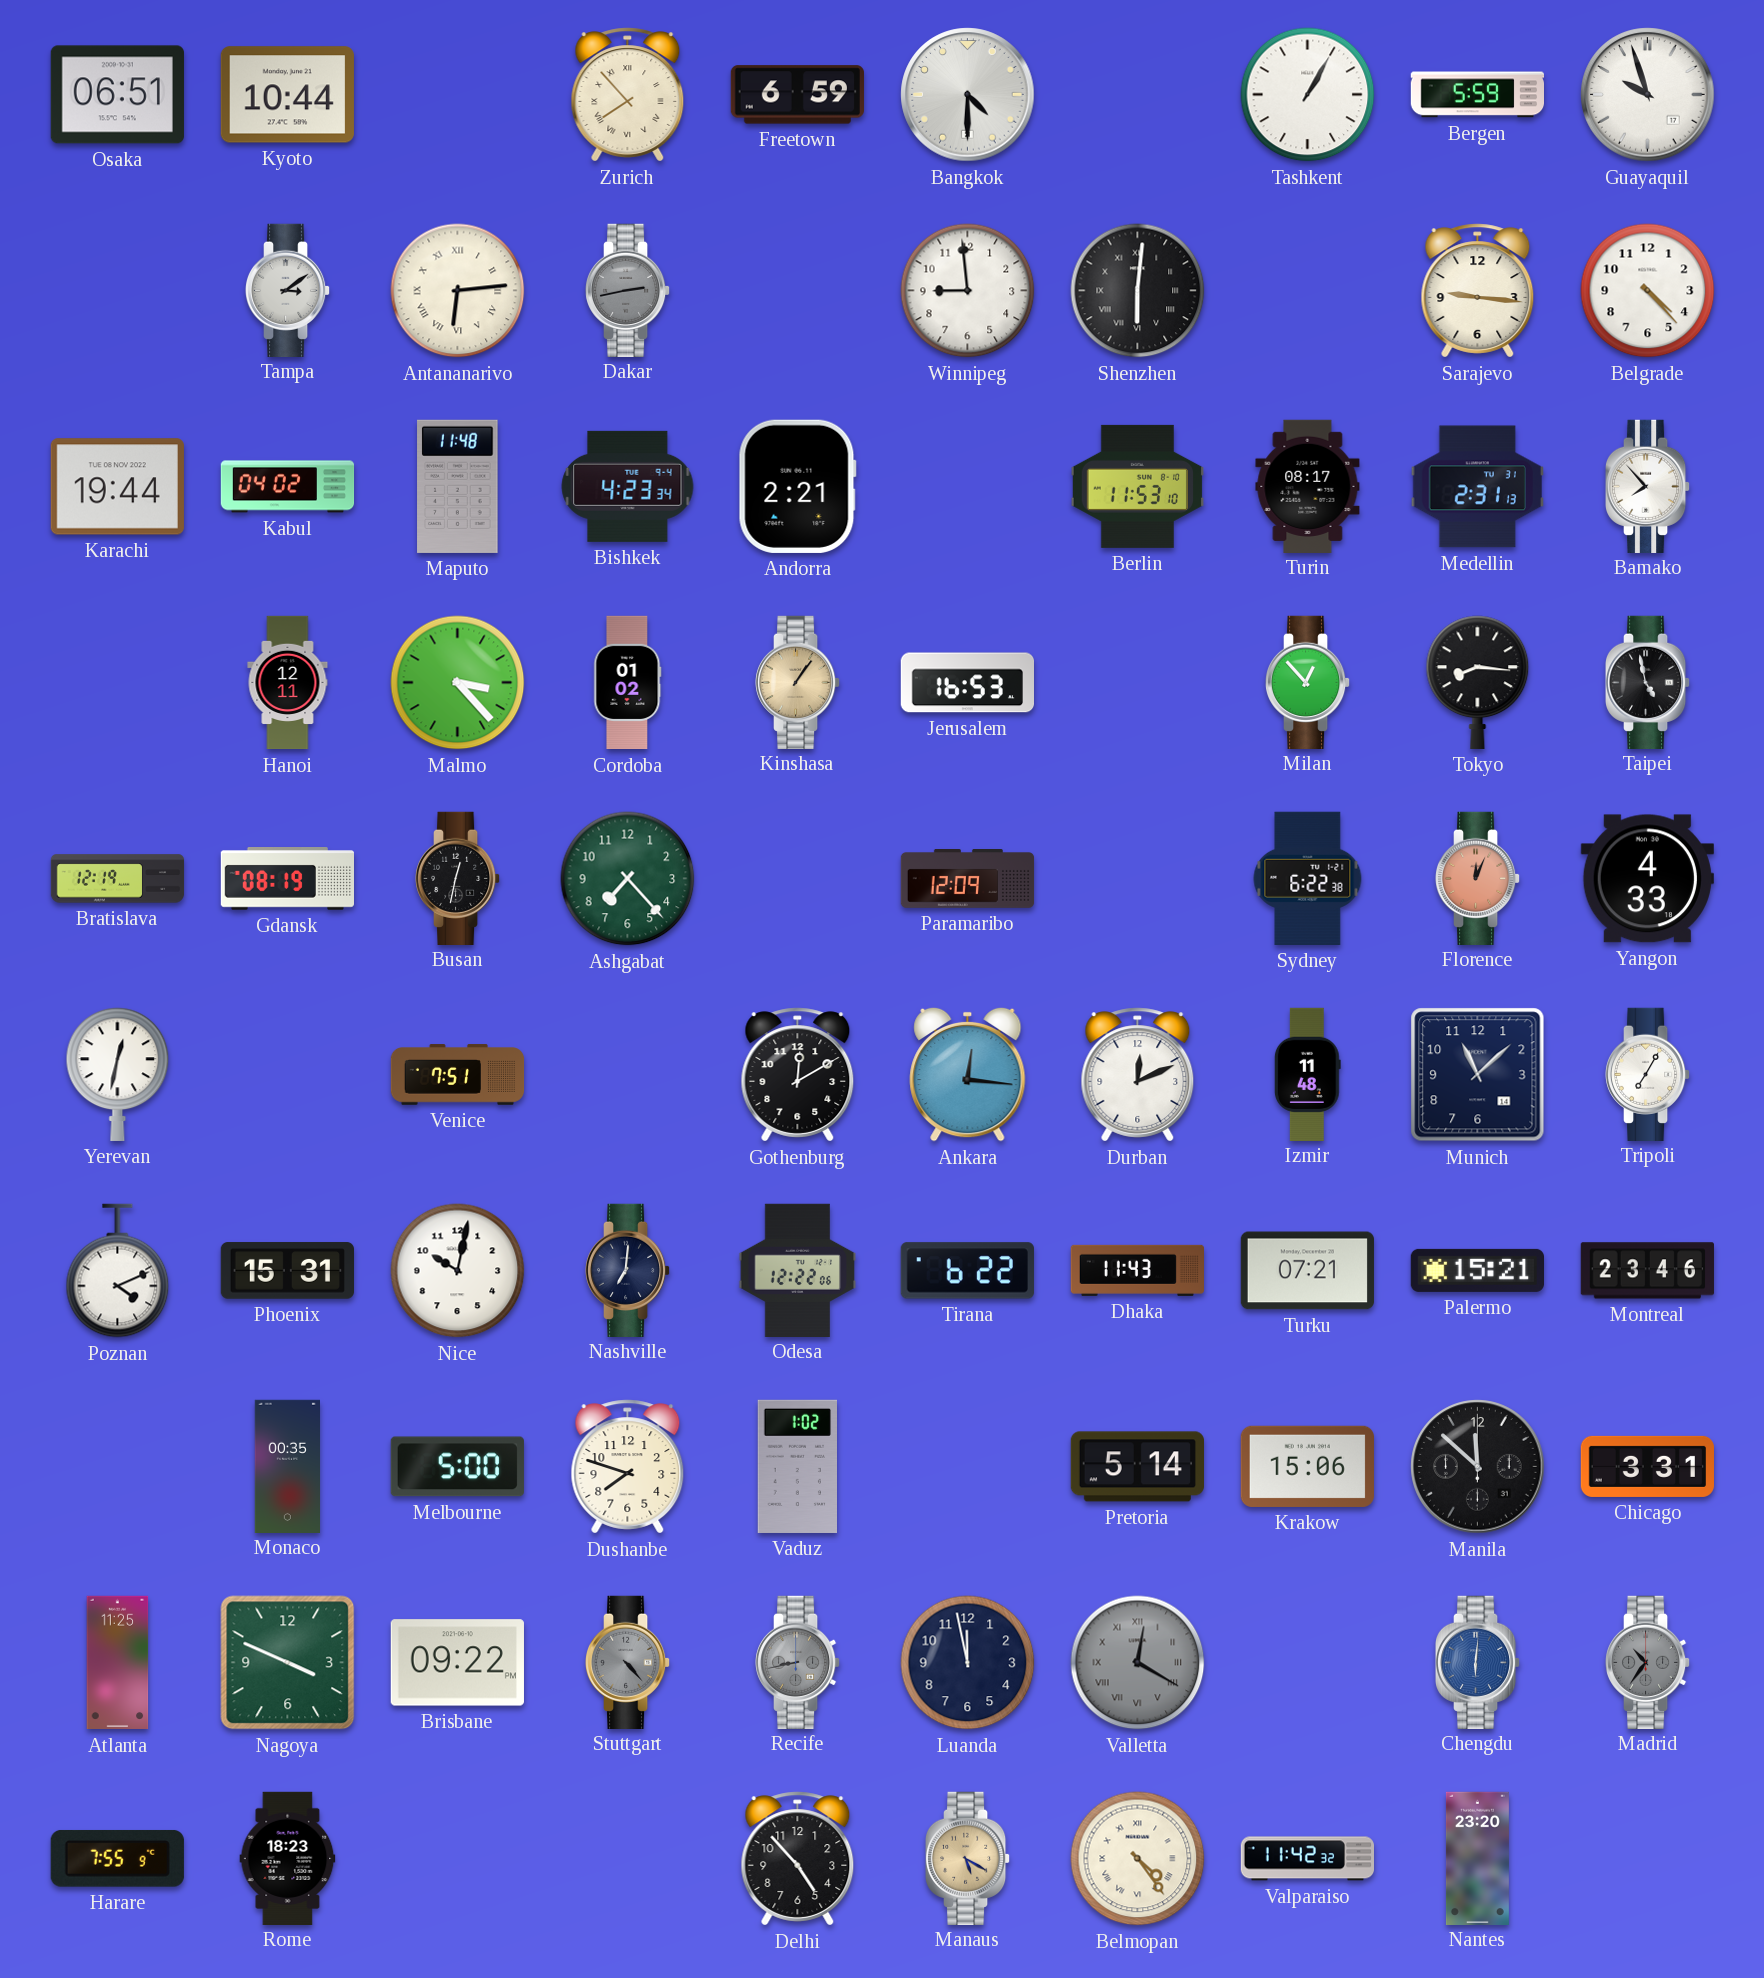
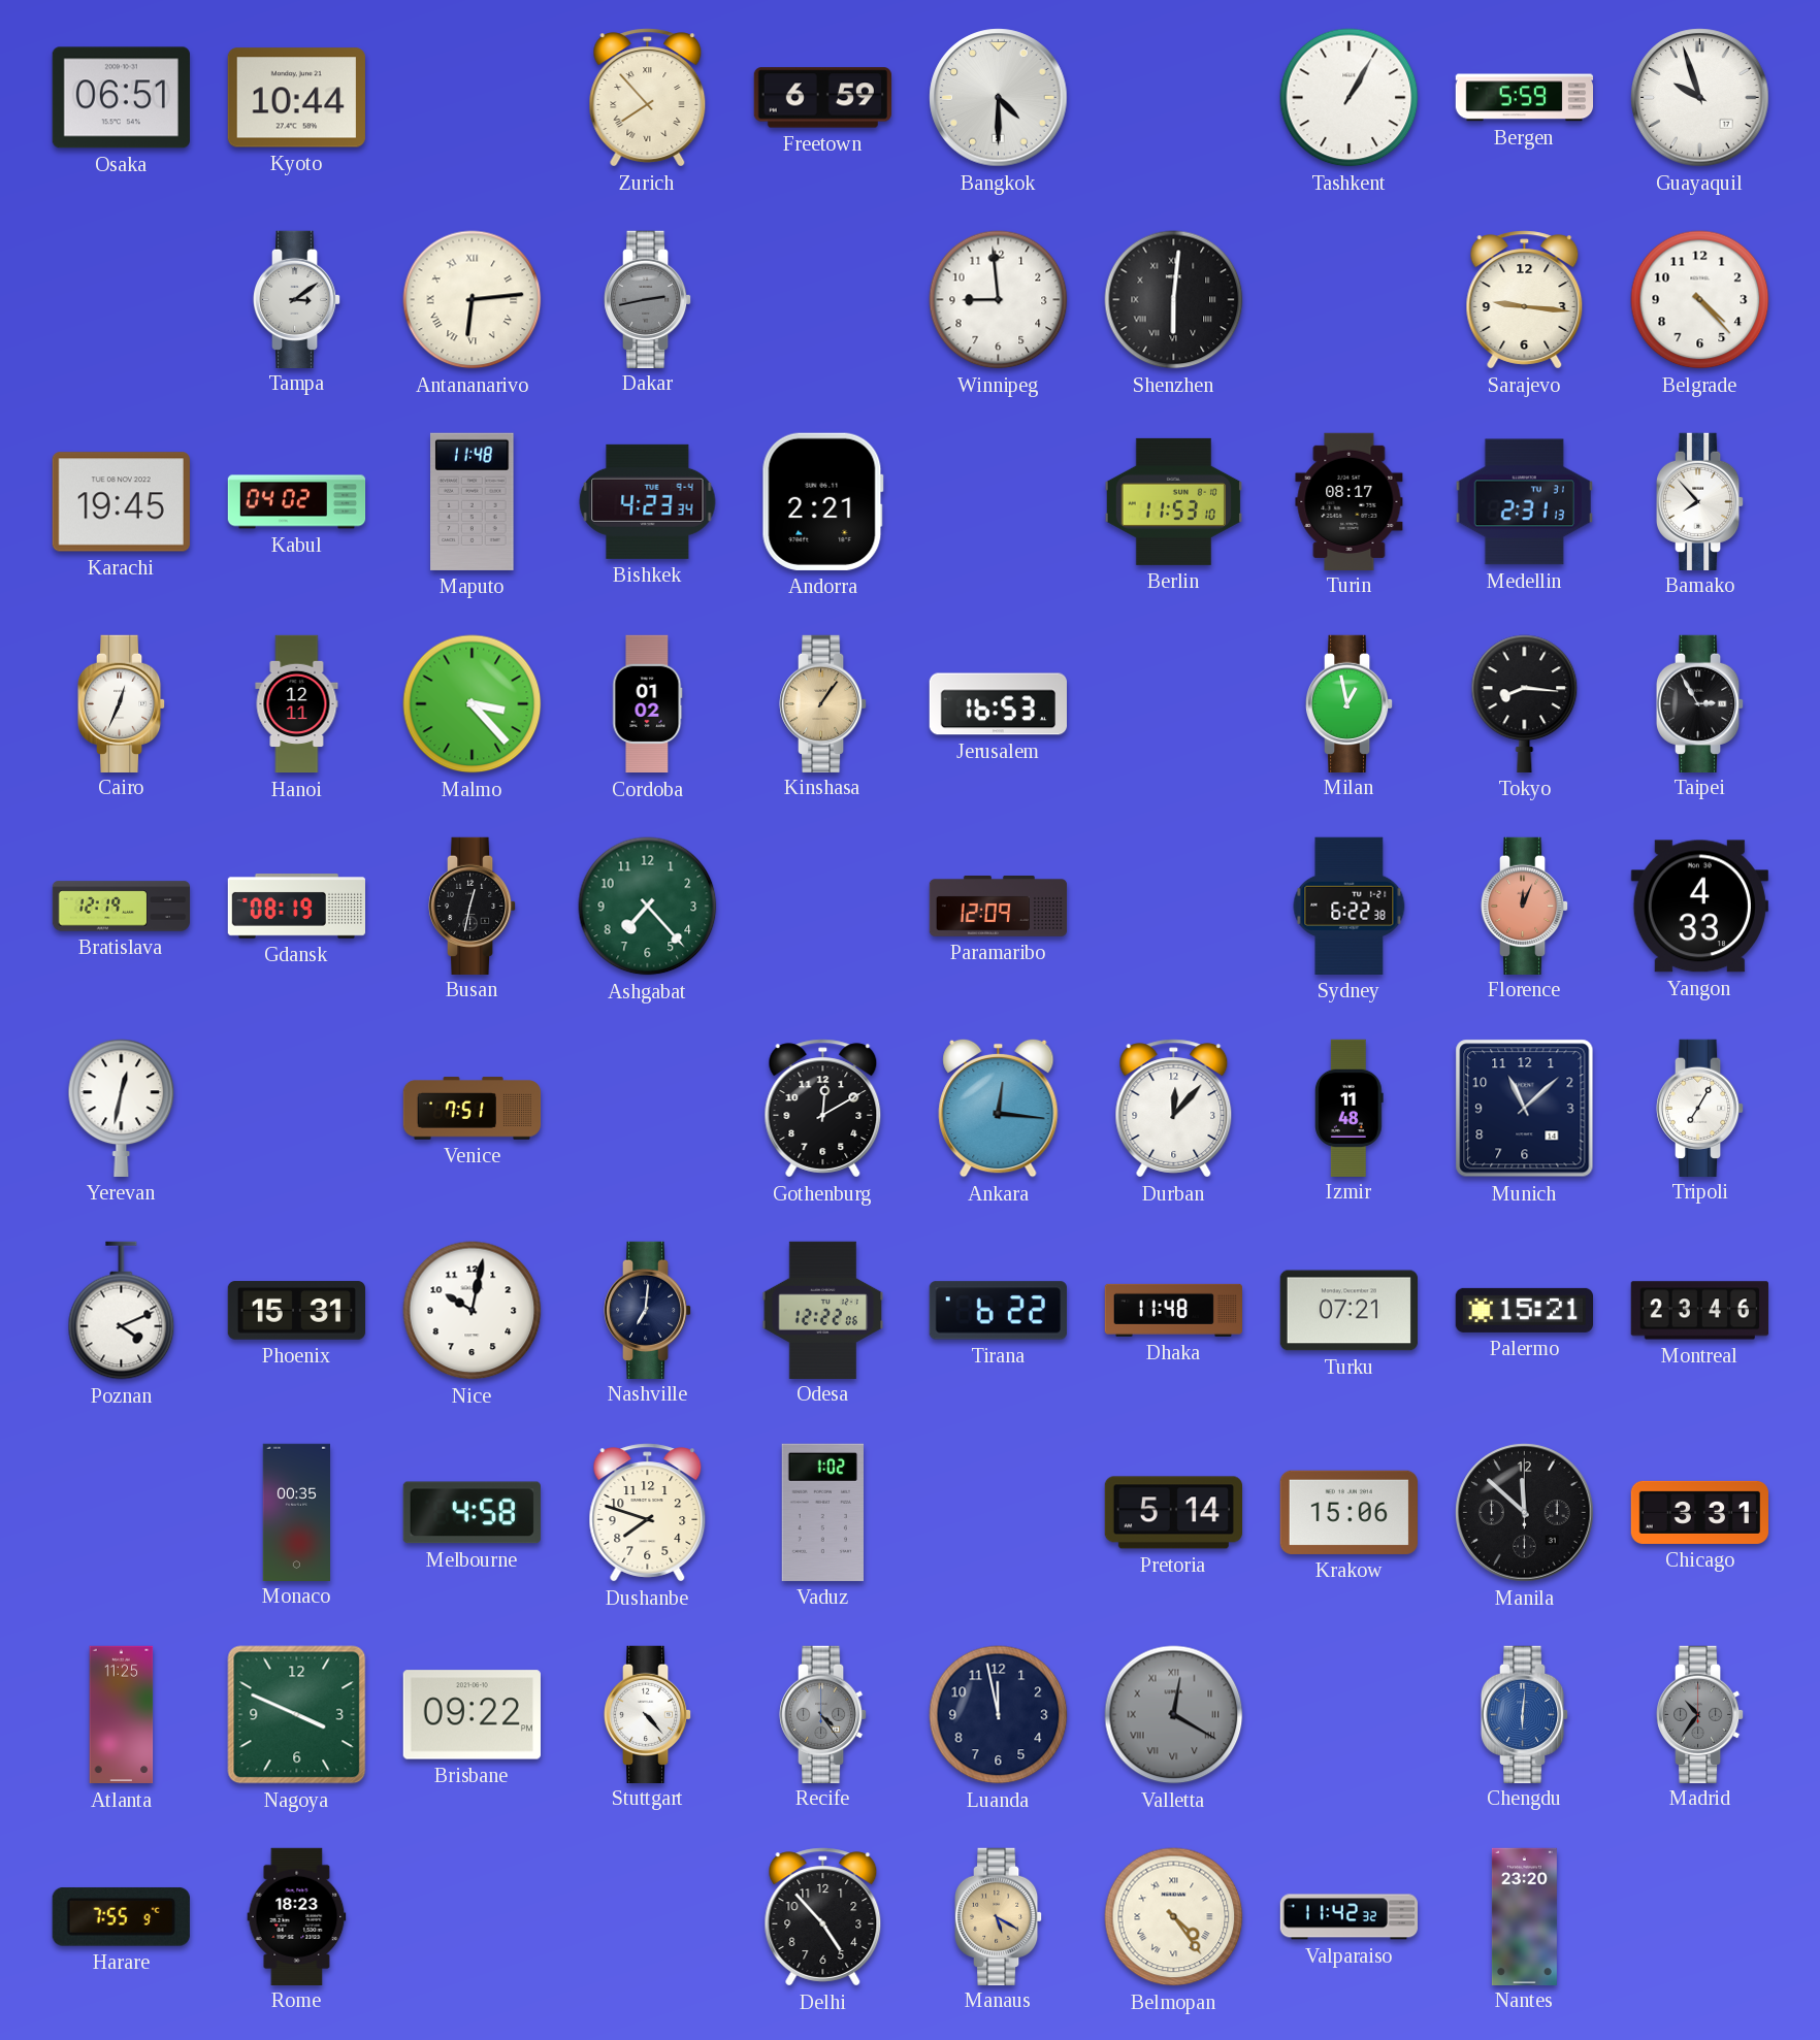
Karachi: 19:44 -> 19:45 (121, 502)
Cairo: none -> 12:34 (122, 703)
Milan: 12:53 -> 12:58 (1350, 703)
Taipei: 4:58 -> 2:55 (1700, 703)
Durban: 12:11 -> 12:07 (1174, 1109)
Dhaka: 11:43 -> 11:48 (1173, 1310)
Melbourne: 5:00 -> 4:58 (472, 1513)
Stuttgart dial: grey -> white (648, 1714)
Recife: 8:43 -> 4:24 (823, 1714)
